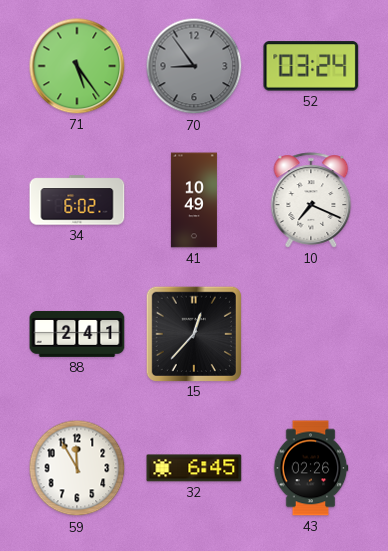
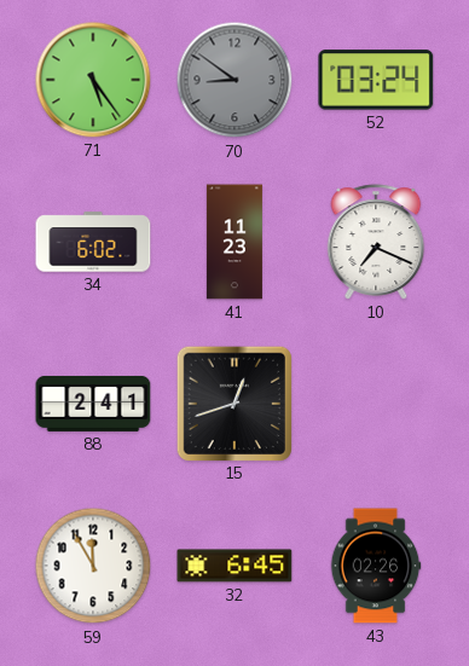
70: 8:54 -> 8:51 (234, 80)
41: 10:49 -> 11:23 (234, 242)
15: 12:37 -> 12:42 (233, 403)
